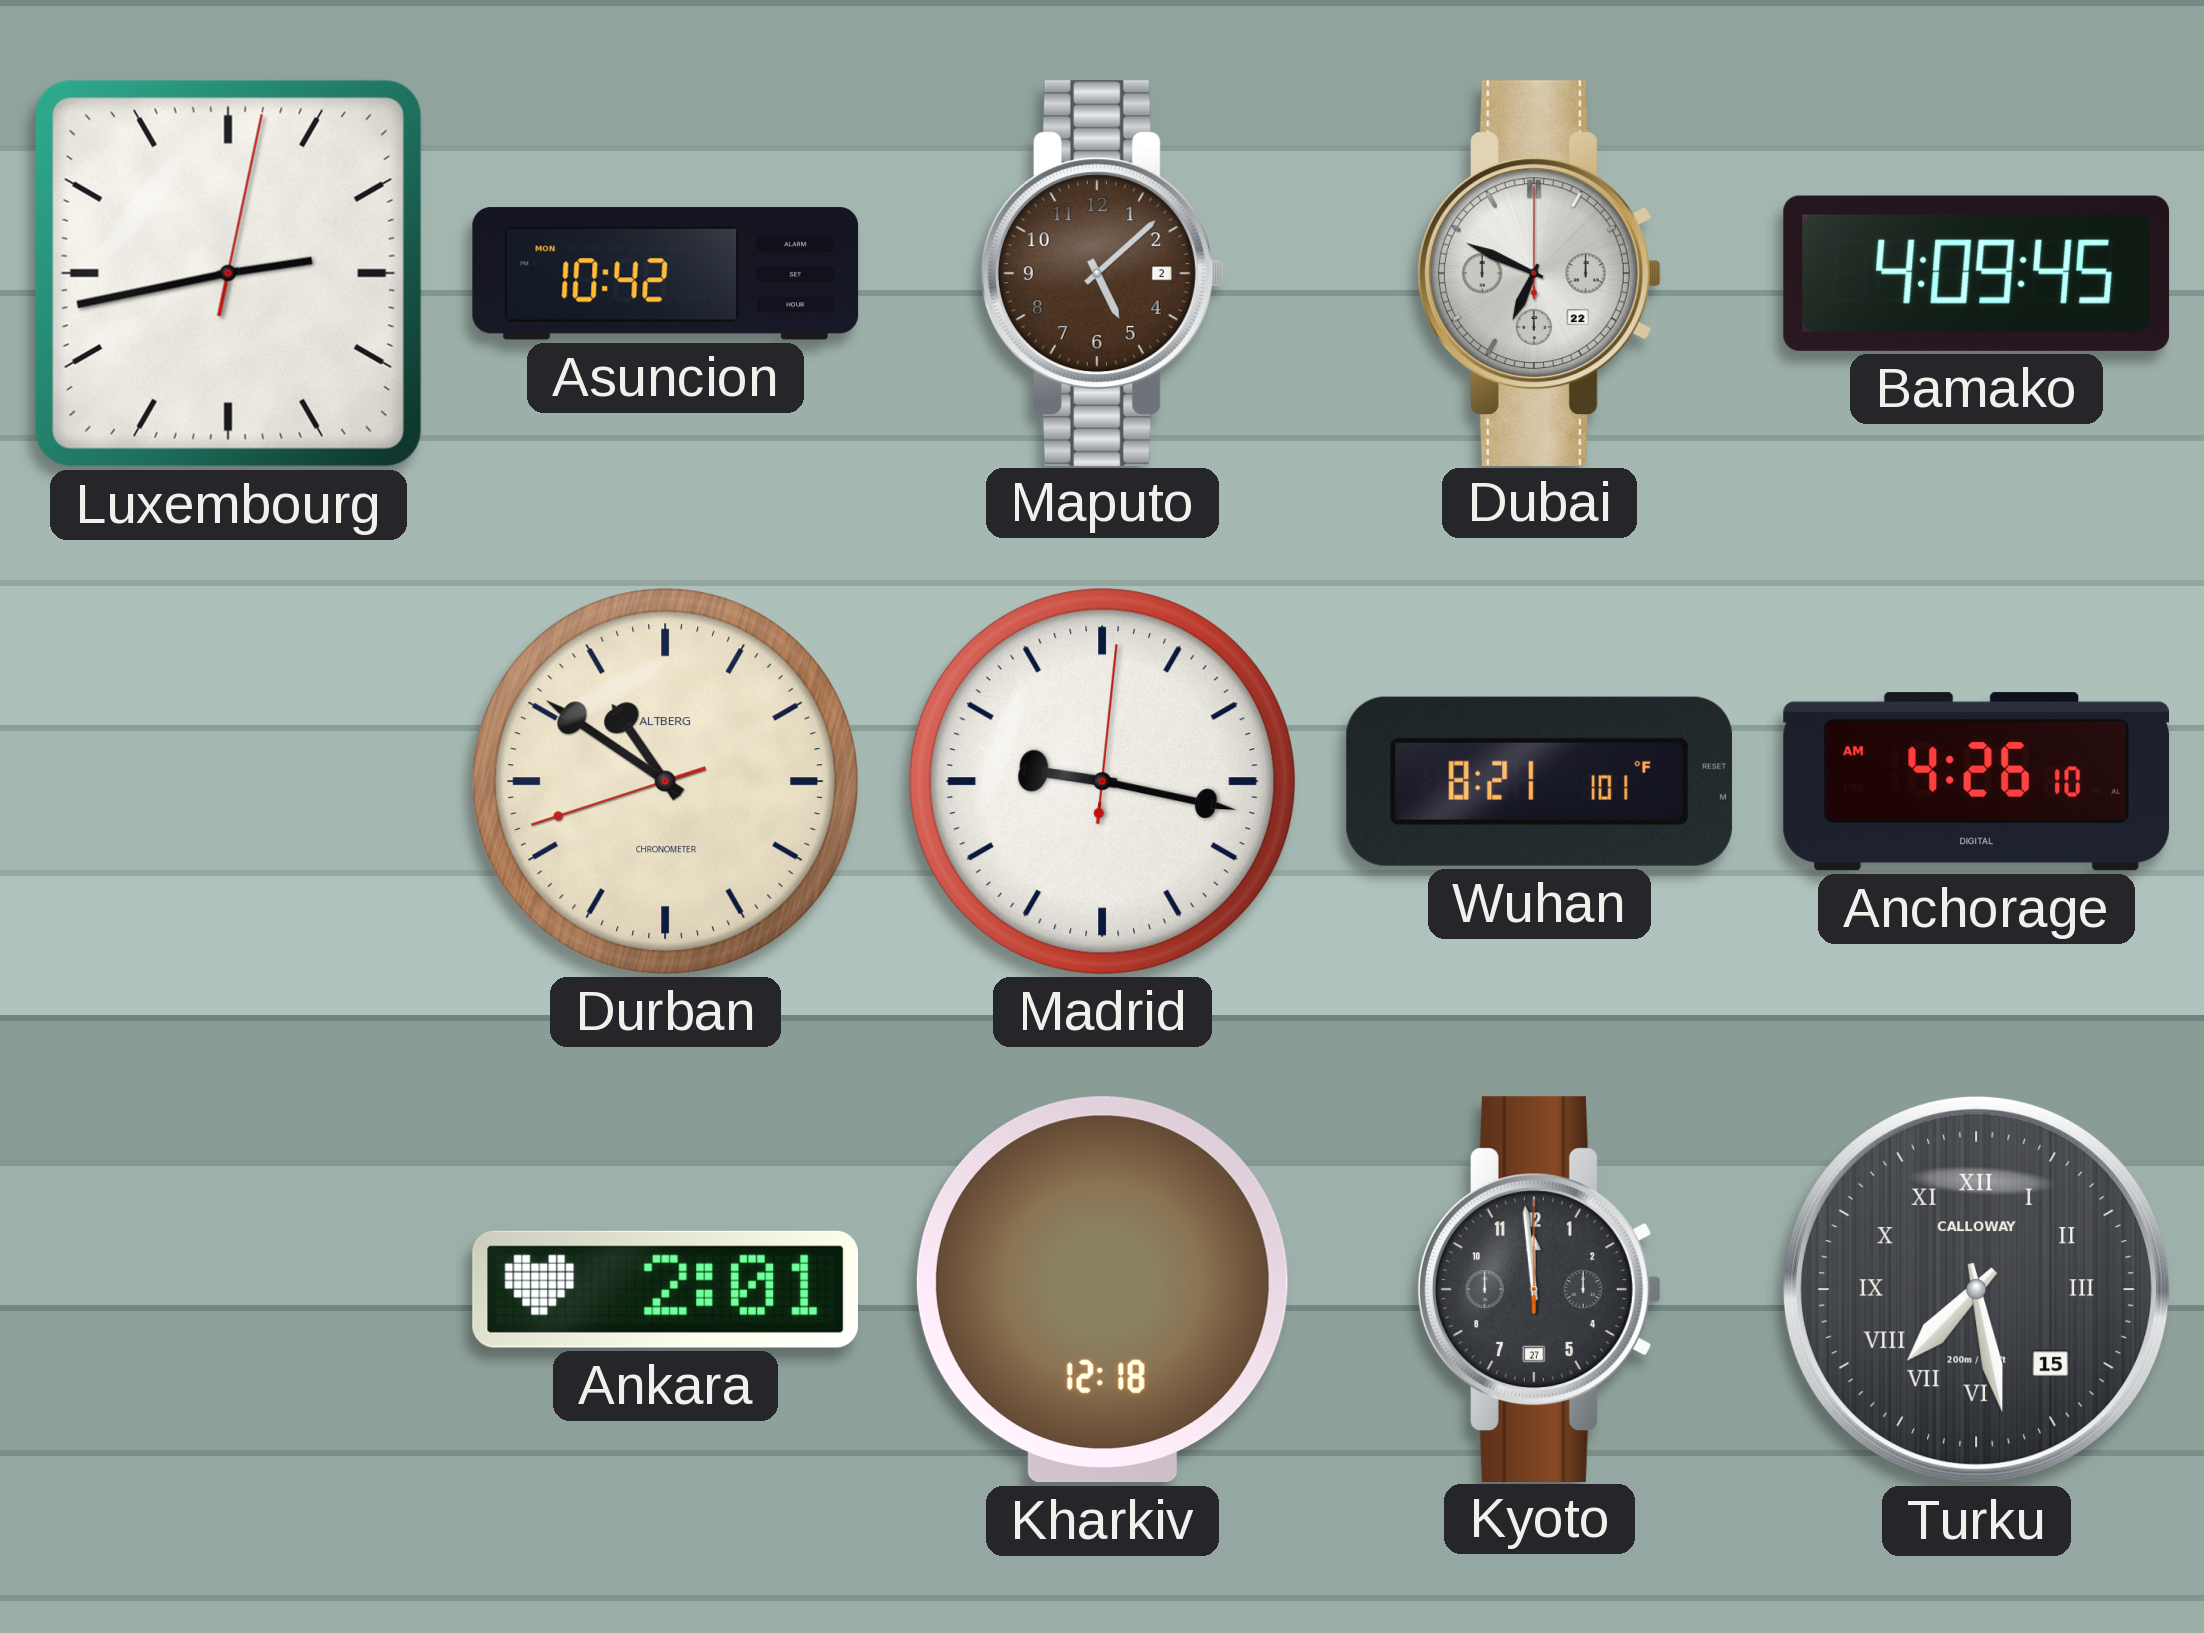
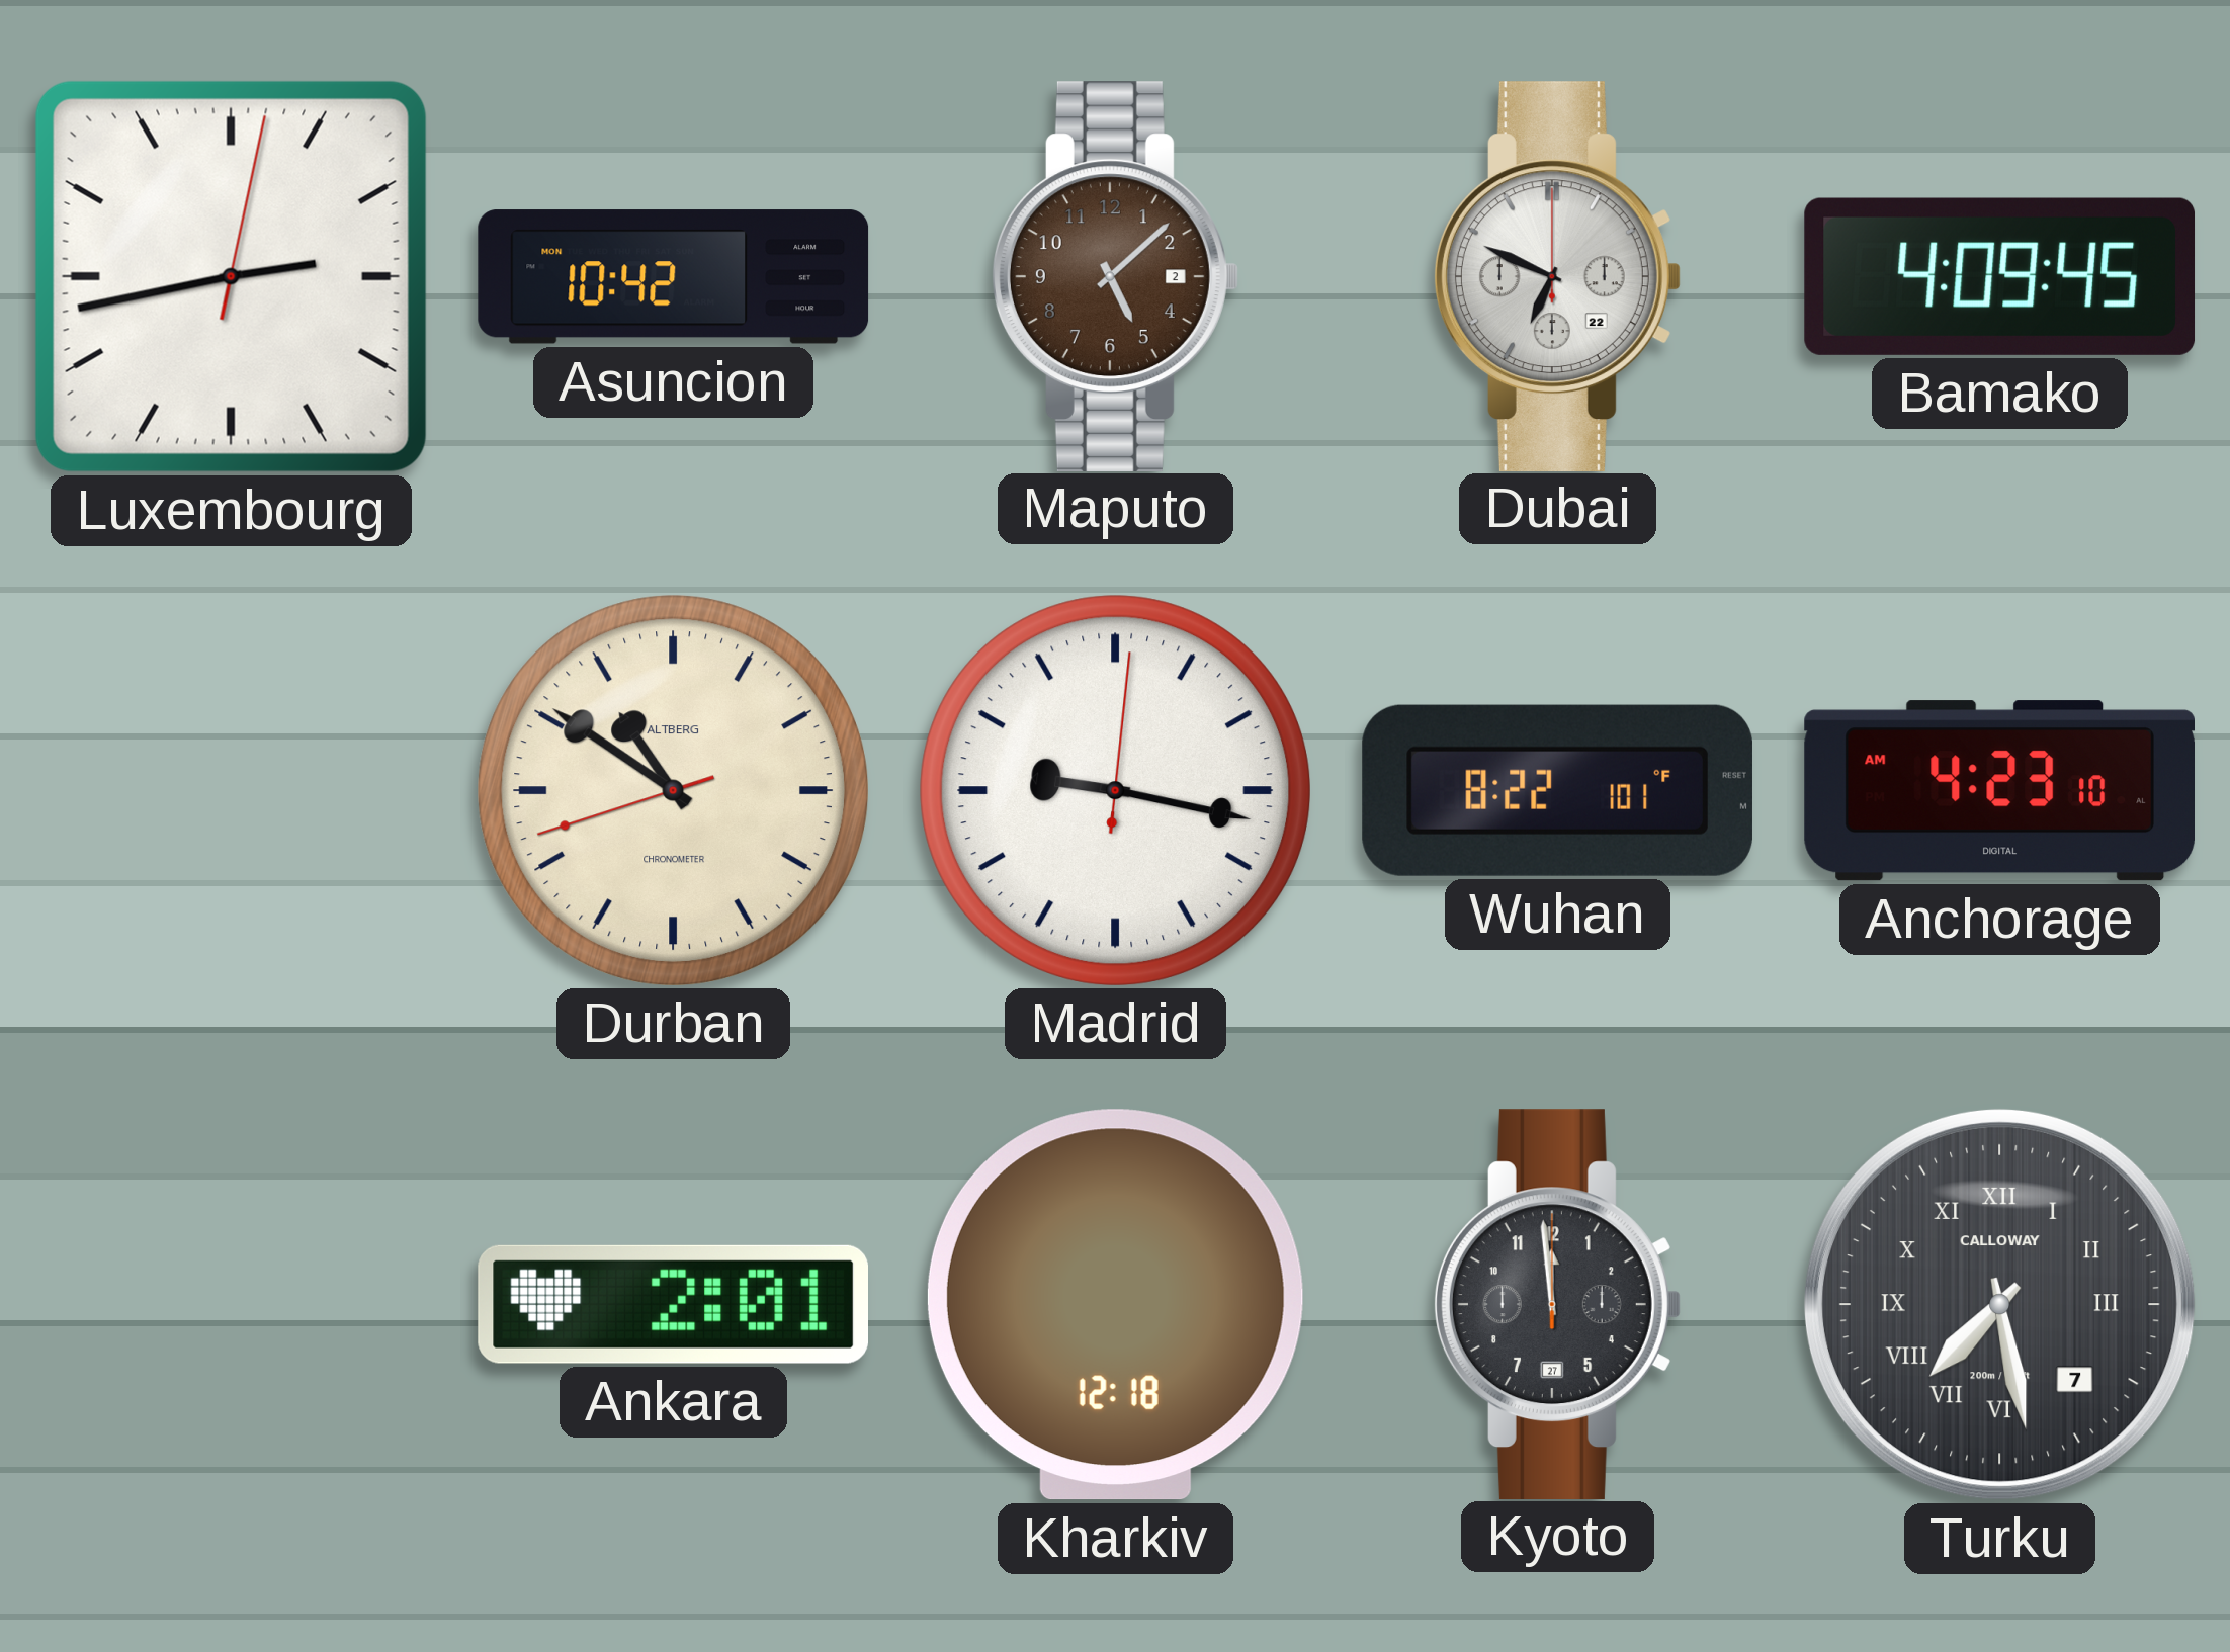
Wuhan: 8:21 -> 8:22 (1557, 790)
Anchorage: 4:26 -> 4:23 (1999, 791)
Turku date: 15 -> 7 (1999, 1304)
